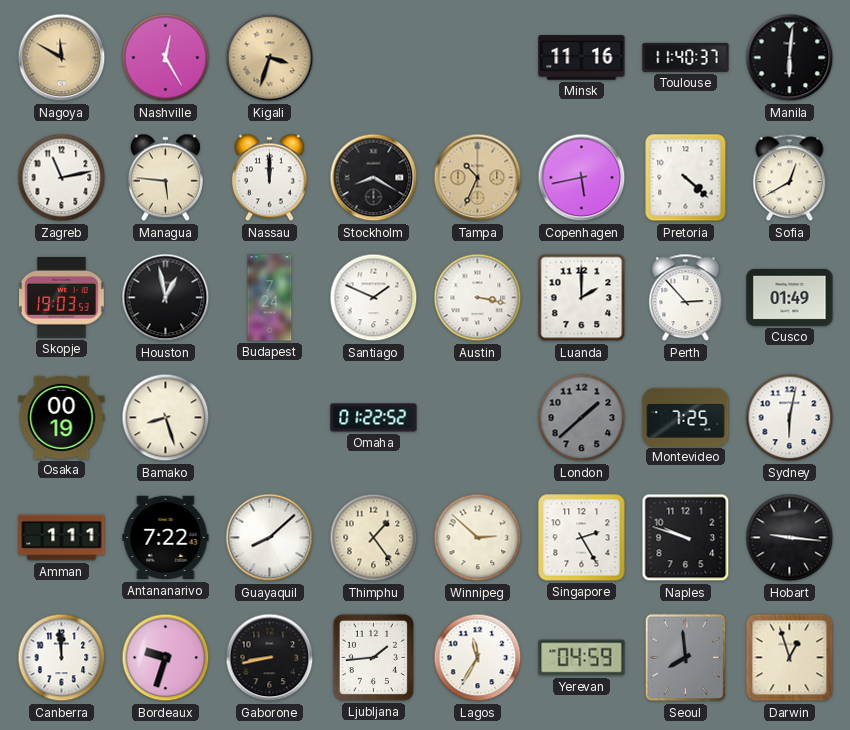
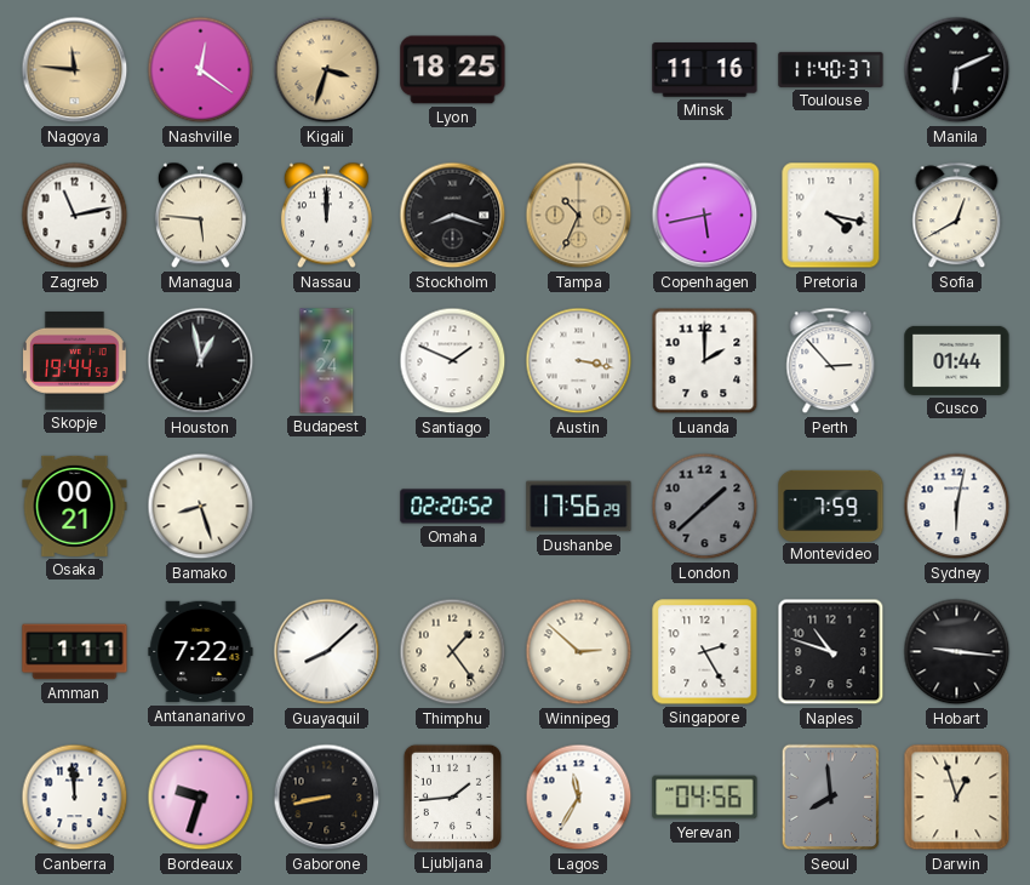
Nagoya: 11:50 -> 11:46 (75, 70)
Nashville: 12:25 -> 12:21 (201, 70)
Lyon: none -> 18:25 (453, 70)
Manila: 6:01 -> 6:11 (957, 70)
Stockholm: 8:20 -> 8:18 (453, 216)
Pretoria: 4:22 -> 4:17 (831, 216)
Skopje: 19:03 -> 19:44 (75, 360)
Cusco: 01:49 -> 01:44 (957, 360)
Osaka: 00:19 -> 00:21 (75, 506)
Omaha: 01:22 -> 02:20 (453, 507)
Dushanbe: none -> 17:56 (579, 507)
Montevideo: 7:25 -> 7:59 (831, 506)
Naples: 9:48 -> 10:48 (831, 652)
Yerevan: 04:59 -> 04:56 (705, 798)
